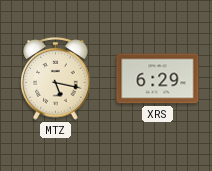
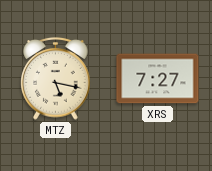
XRS: 6:29 -> 7:27 (158, 79)
